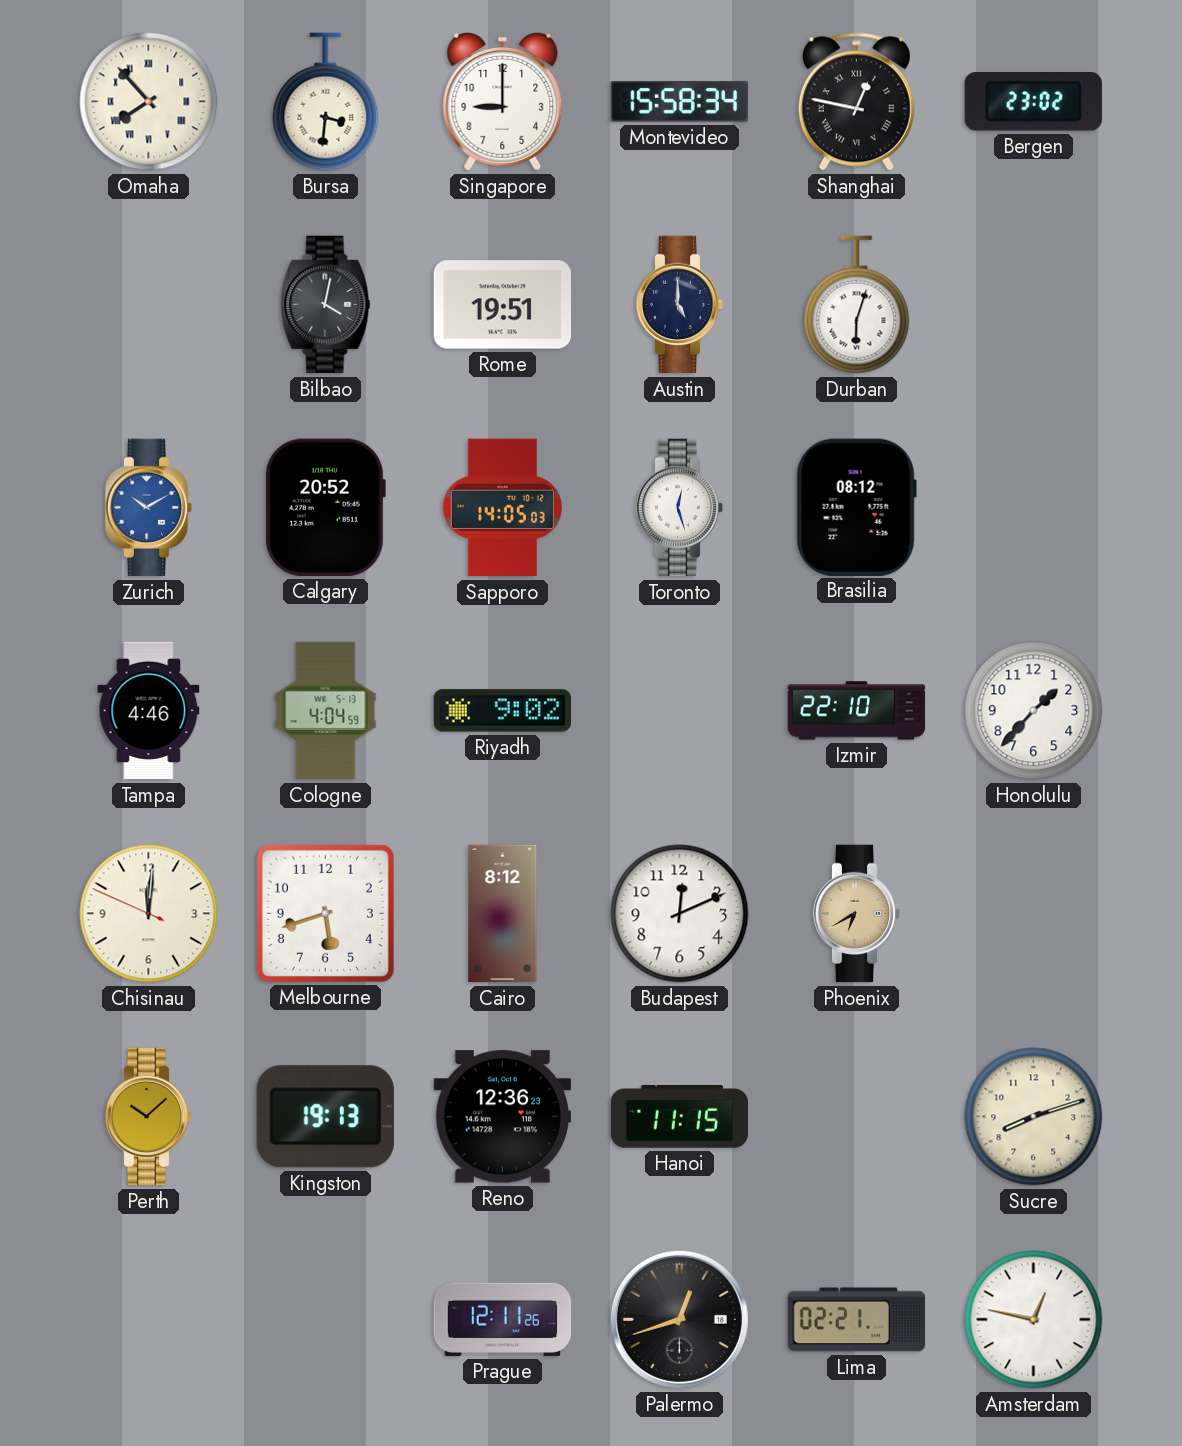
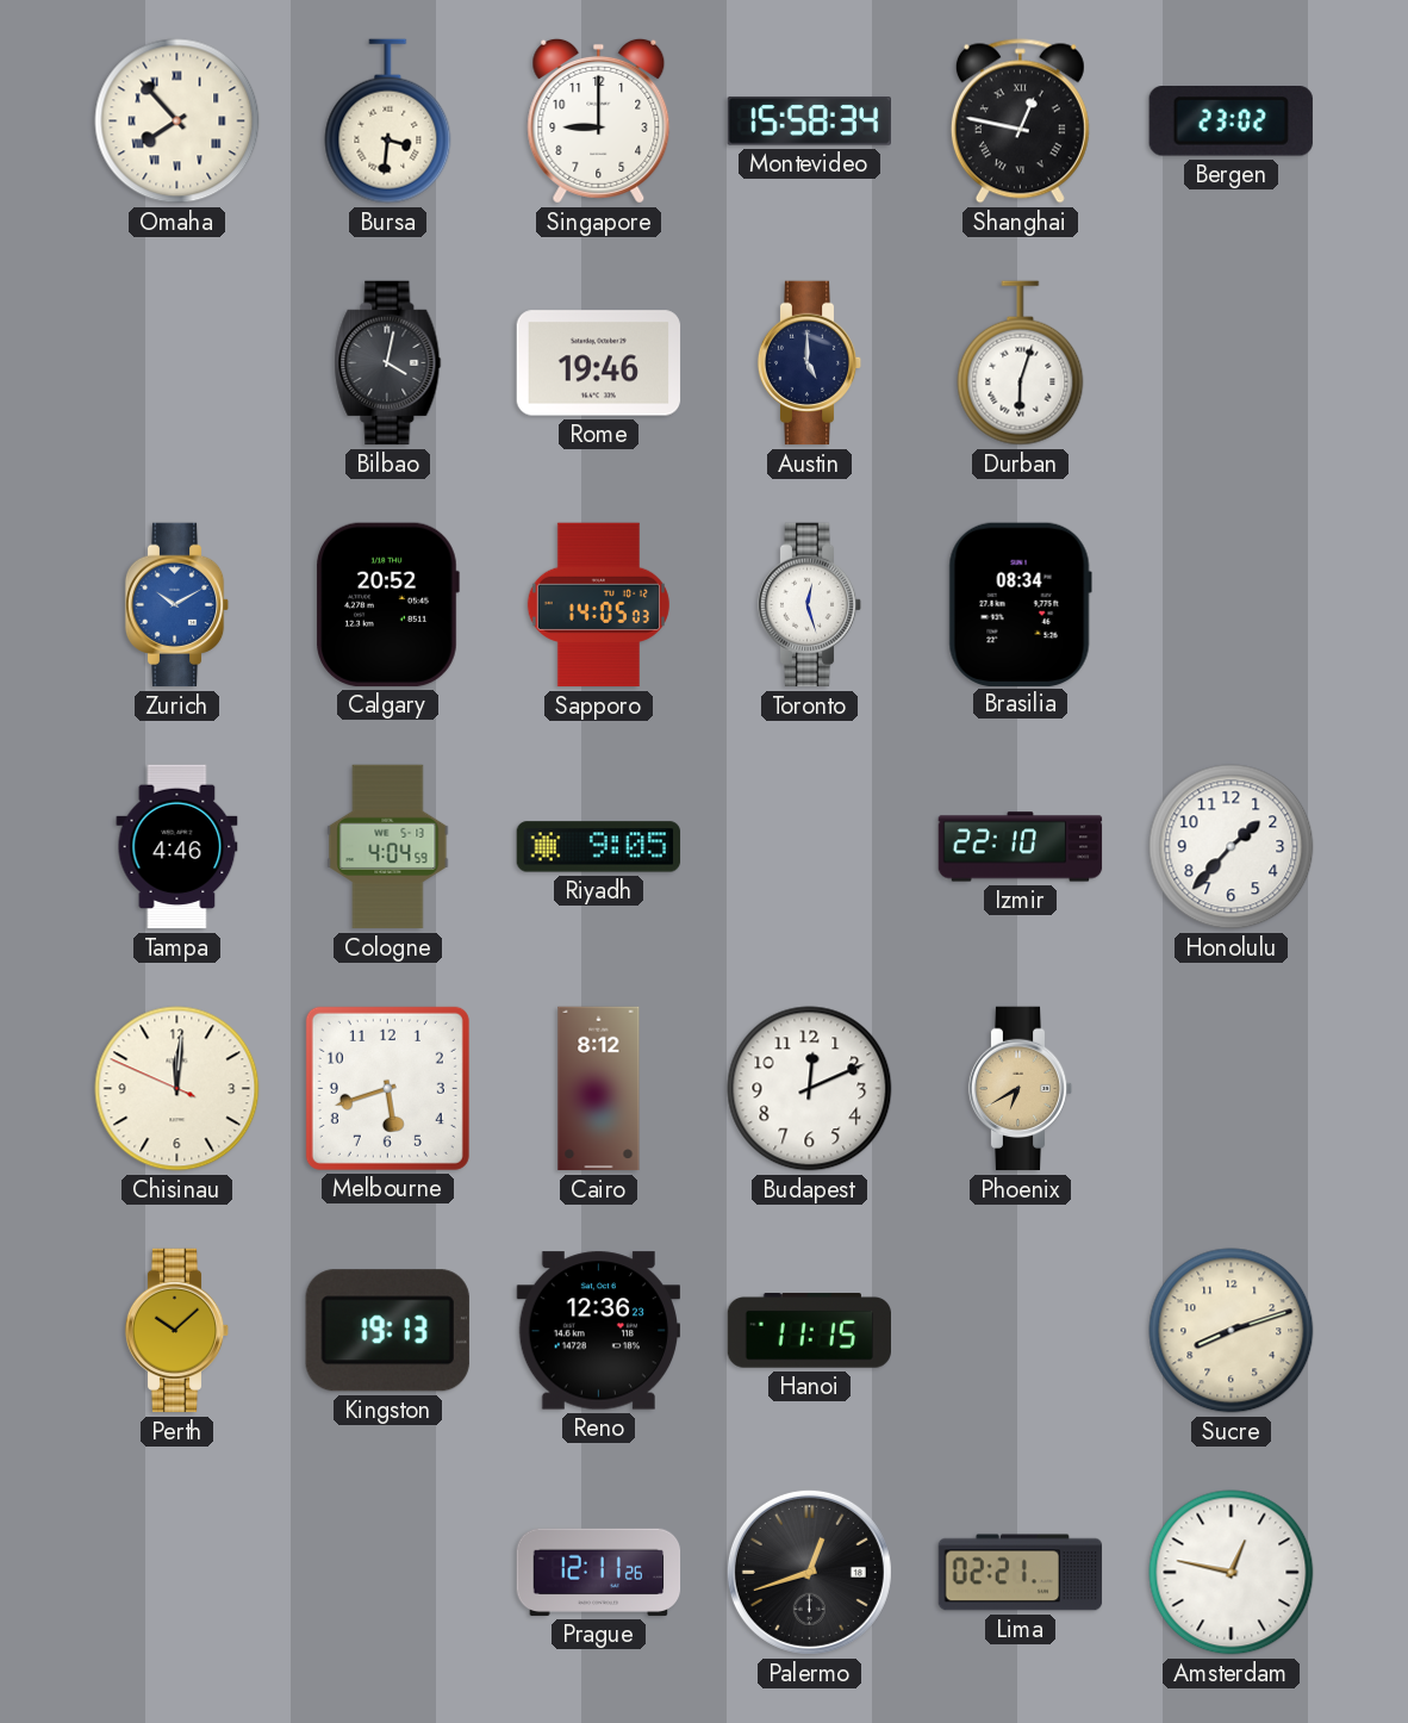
Rome: 19:51 -> 19:46 (599, 363)
Brasilia: 08:12 -> 08:34 (1020, 604)
Riyadh: 9:02 -> 9:05 (599, 847)
